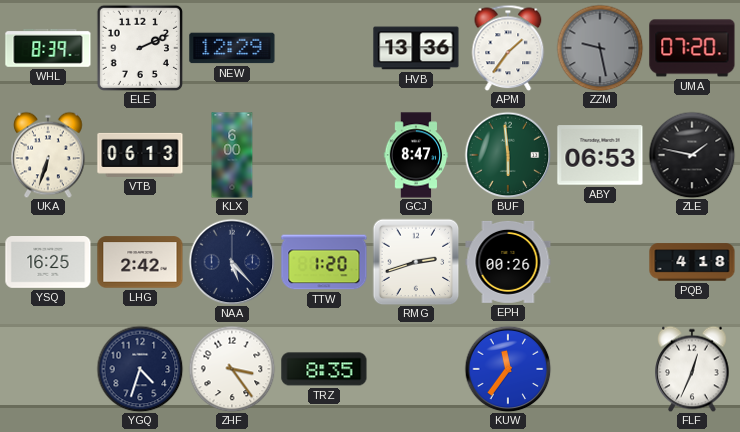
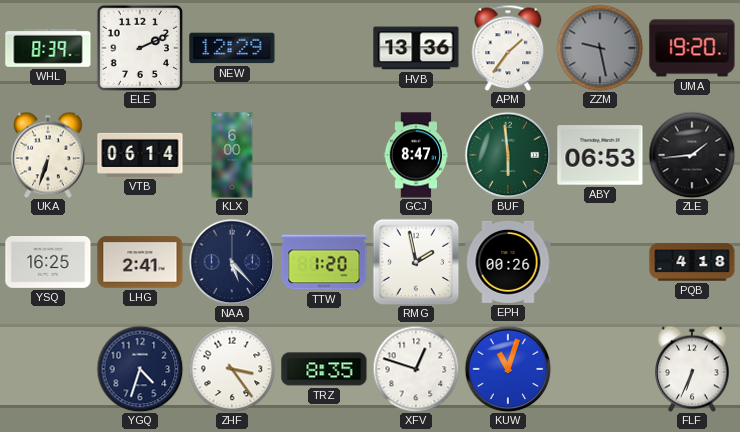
UMA: 07:20 -> 19:20 (692, 48)
VTB: 06:13 -> 06:14 (140, 155)
ZLE: 1:47 -> 1:44 (692, 155)
LHG: 2:42 -> 2:41 (140, 262)
RMG: 2:42 -> 1:58 (416, 262)
XFV: none -> 12:48 (416, 369)
KUW: 11:36 -> 11:03 (508, 369)
FLF: 12:34 -> 6:34 (692, 369)
